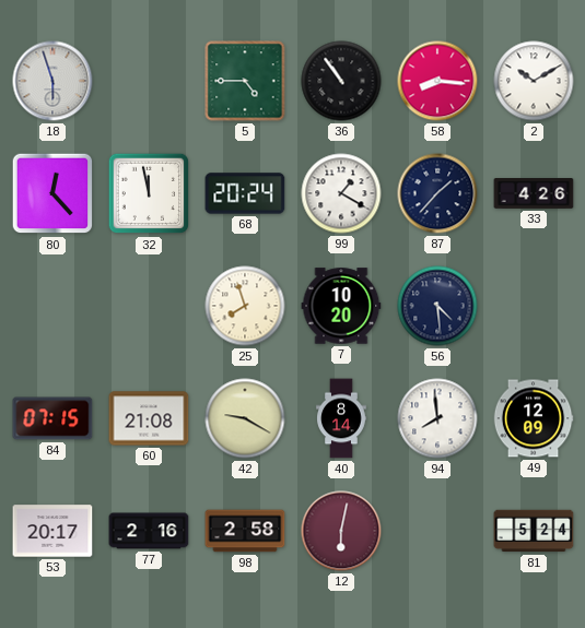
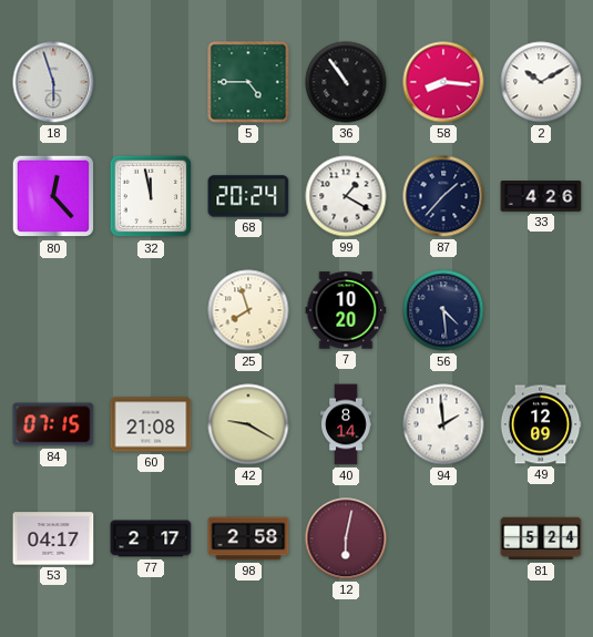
94: 7:59 -> 1:59 (443, 424)
53: 20:17 -> 04:17 (53, 538)
77: 2:16 -> 2:17 (151, 538)
